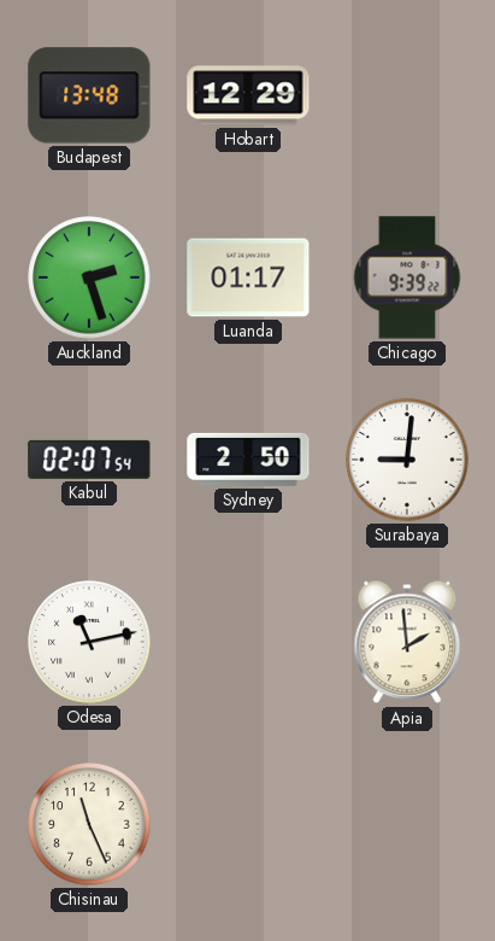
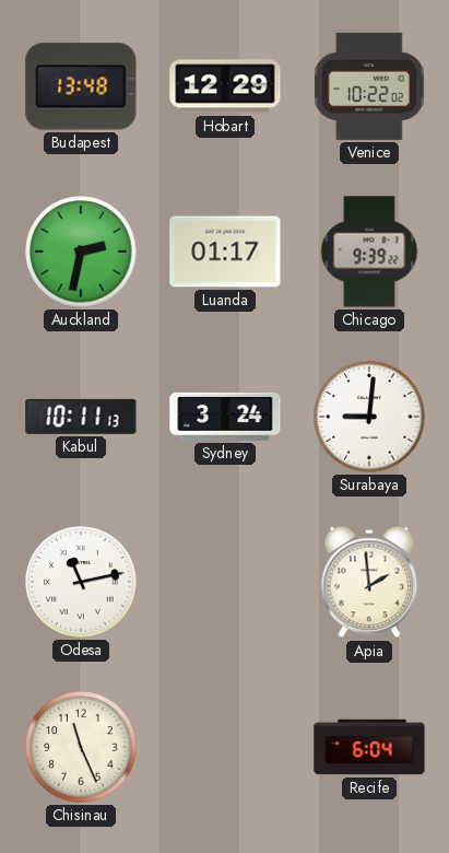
Venice: none -> 10:22 (369, 86)
Auckland: 2:27 -> 2:32 (81, 252)
Kabul: 02:07 -> 10:11 (81, 417)
Sydney: 2:50 -> 3:24 (225, 417)
Recife: none -> 6:04 (369, 747)
